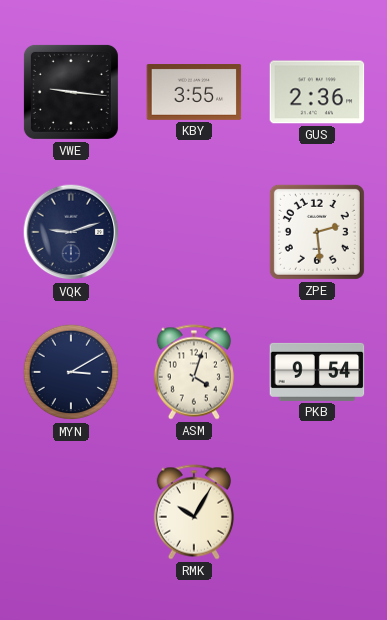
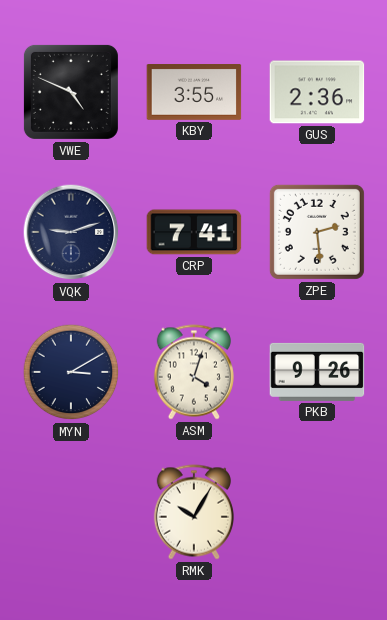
VWE: 9:16 -> 4:49 (71, 92)
CRP: none -> 7:41 (194, 232)
PKB: 9:54 -> 9:26 (317, 372)
